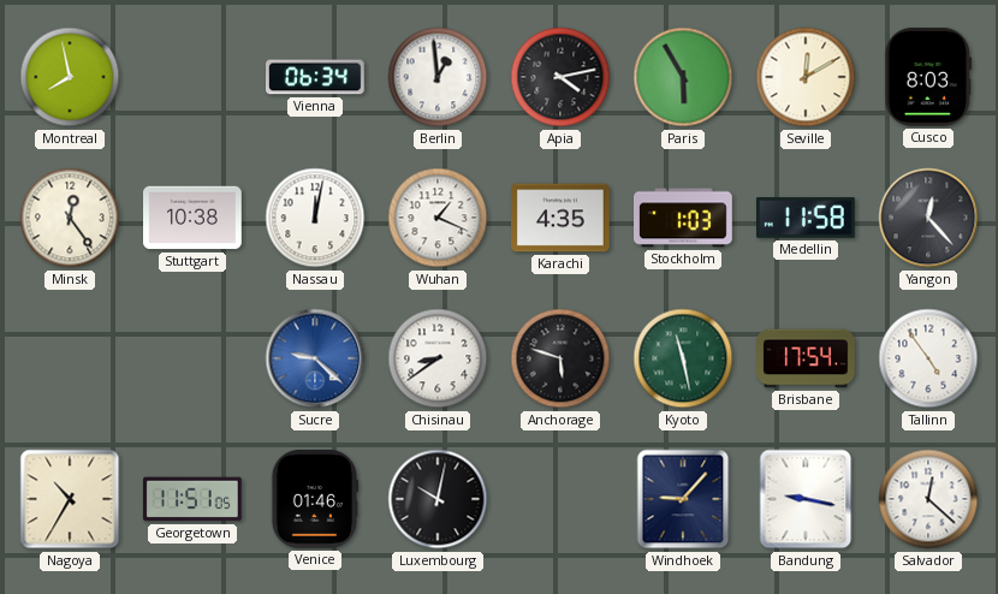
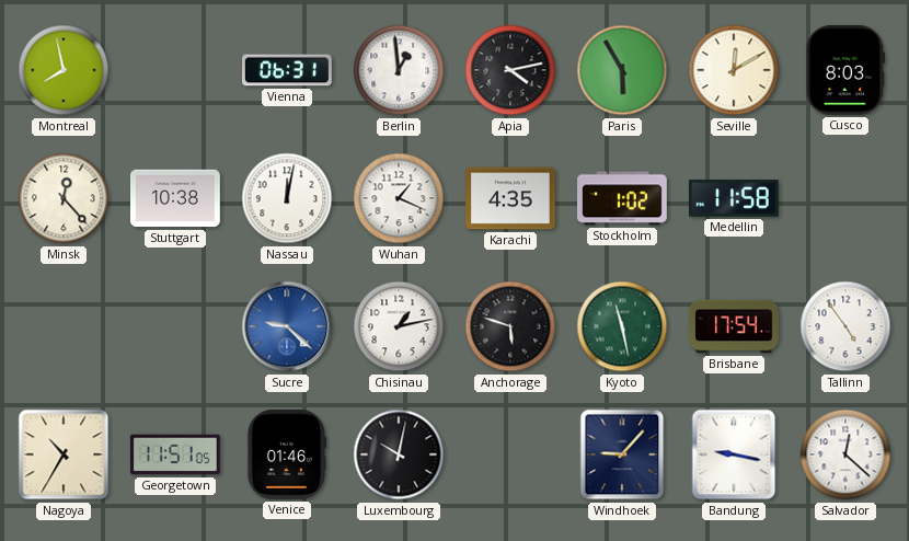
Vienna: 06:34 -> 06:31 (288, 70)
Minsk: 12:24 -> 12:23 (64, 198)
Stockholm: 1:03 -> 1:02 (623, 198)
Yangon: 12:23 -> none (928, 218)
Chisinau: 8:39 -> 1:13 (399, 326)
